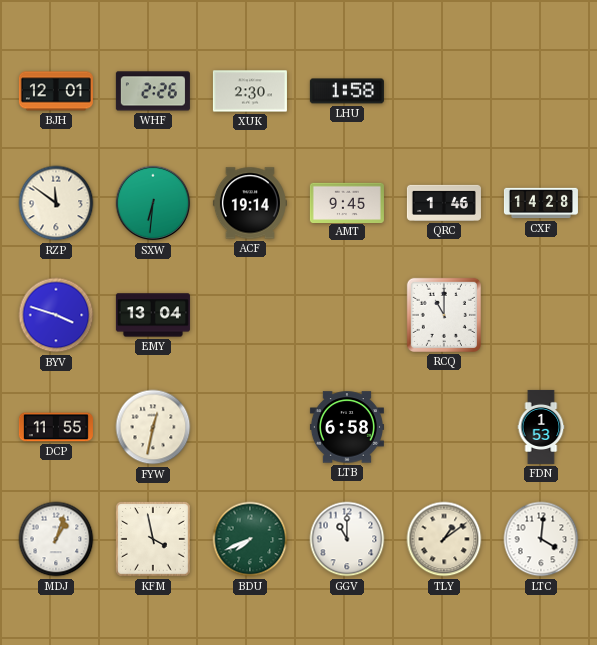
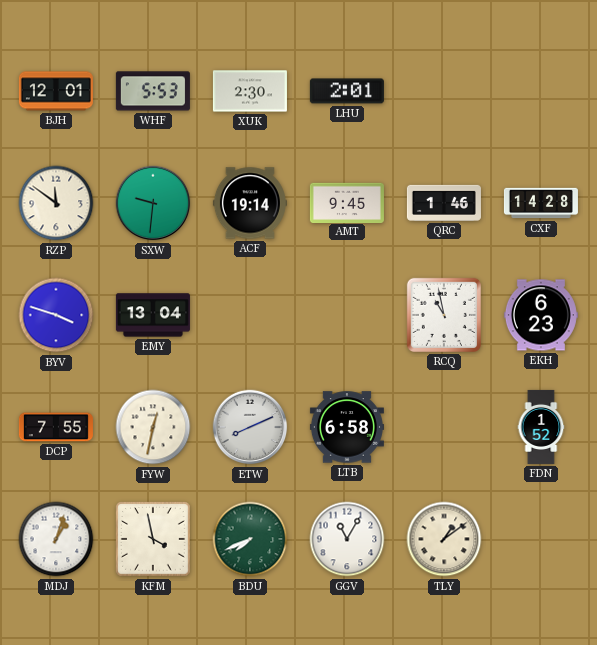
WHF: 2:26 -> 5:53 (153, 91)
LHU: 1:58 -> 2:01 (347, 91)
SXW: 6:31 -> 9:31 (153, 203)
RCQ: 11:00 -> 10:58 (444, 315)
EKH: none -> 6:23 (541, 315)
DCP: 11:55 -> 7:55 (56, 427)
ETW: none -> 8:11 (250, 427)
FDN: 1:53 -> 1:52 (541, 427)
GGV: 11:00 -> 11:05 (347, 539)
LTC: 4:01 -> none (541, 539)
